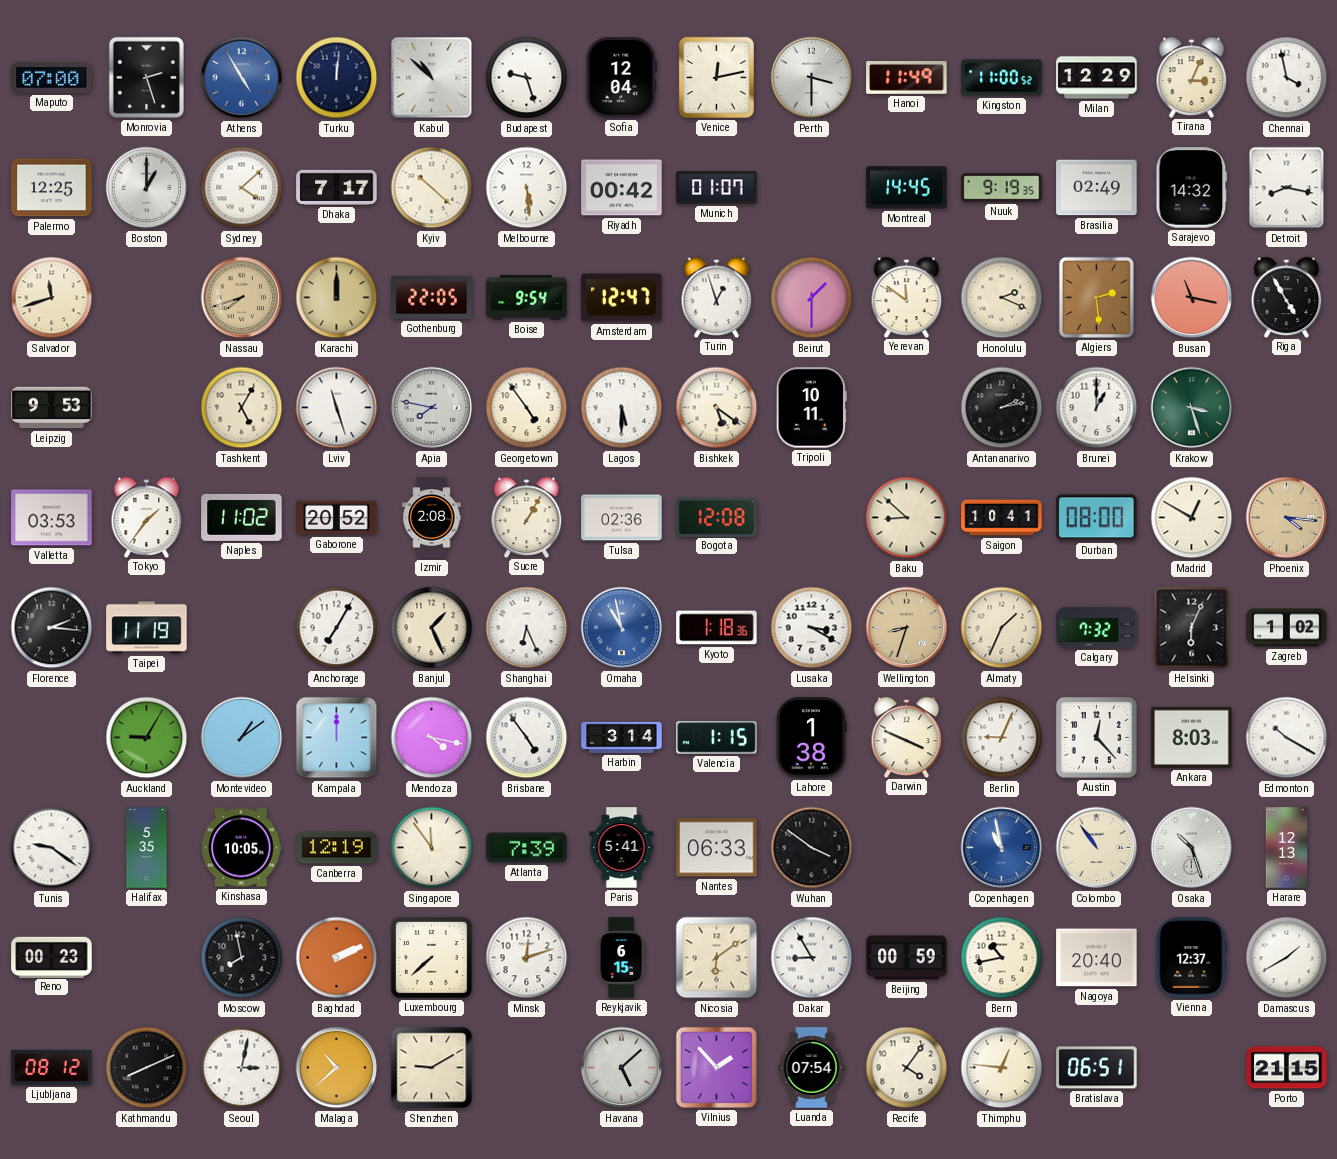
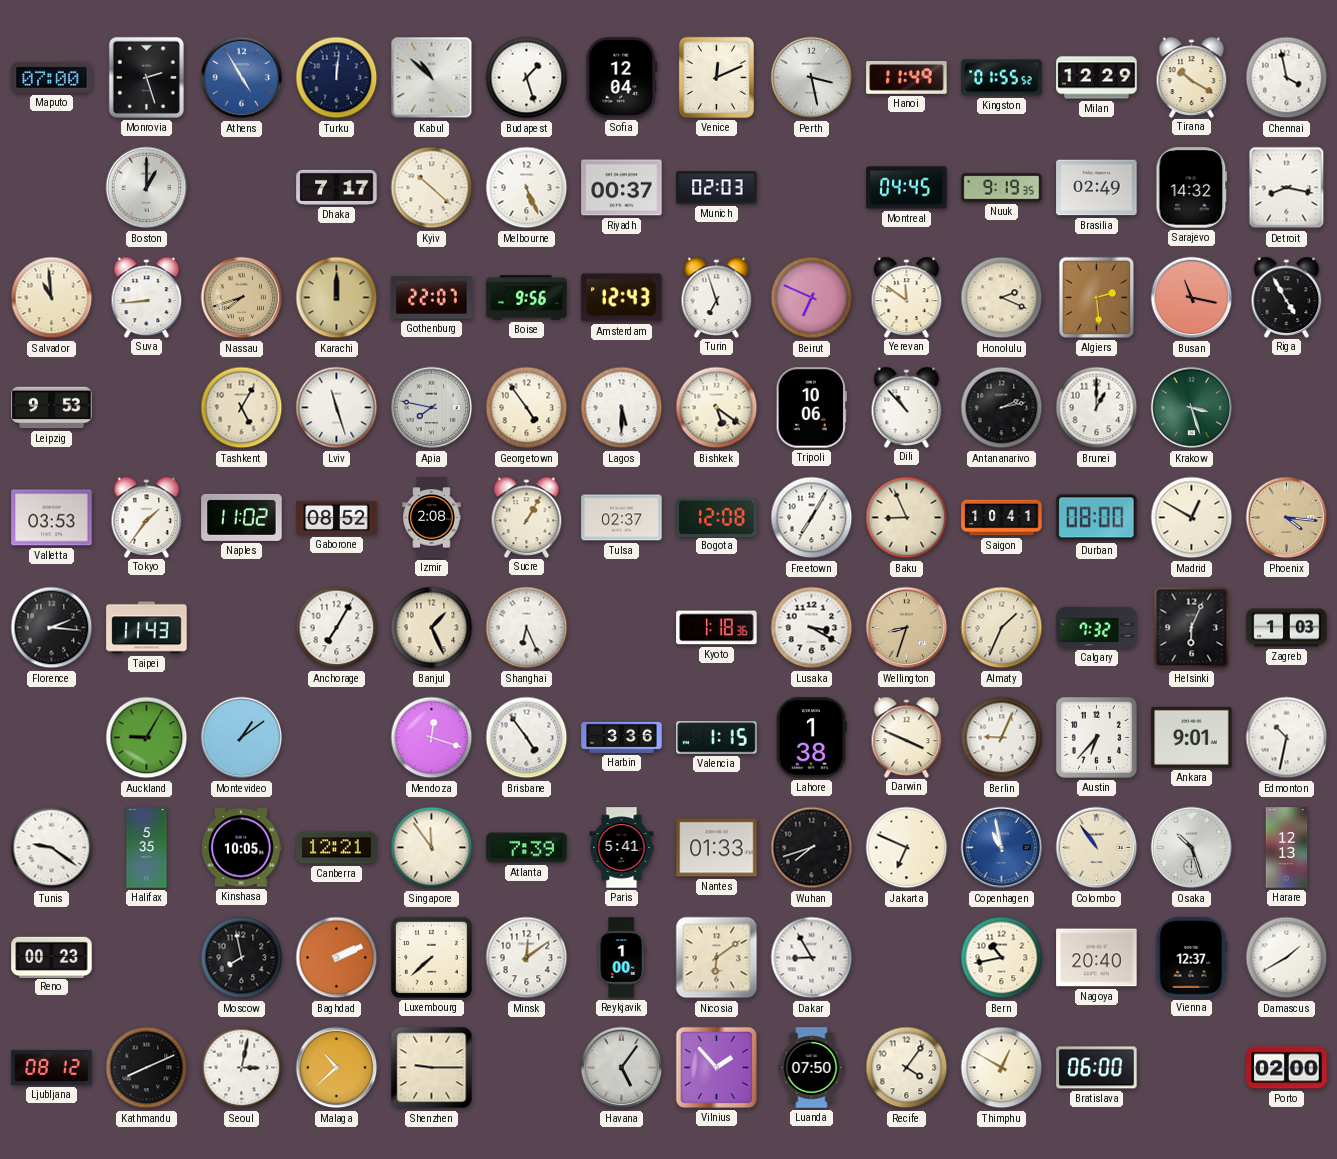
Budapest: 9:27 -> 1:27 (527, 78)
Venice: 12:13 -> 12:11 (716, 77)
Perth: 3:30 -> 3:28 (812, 78)
Kingston: 11:00 -> 01:55 (1002, 78)
Tirana: 3:04 -> 10:20 (1192, 77)
Palermo: 12:25 -> none (52, 188)
Sydney: 4:08 -> none (242, 188)
Melbourne: 5:29 -> 5:26 (527, 188)
Riyadh: 00:42 -> 00:37 (622, 188)
Munich: 01:07 -> 02:03 (717, 188)
Montreal: 14:45 -> 04:45 (907, 188)
Salvador: 11:42 -> 10:59 (52, 298)
Suva: none -> 8:44 (147, 297)
Gothenburg: 22:05 -> 22:07 (432, 298)
Boise: 9:54 -> 9:56 (527, 298)
Amsterdam: 12:47 -> 12:43 (622, 298)
Turin: 12:57 -> 6:57 (717, 297)
Beirut: 1:30 -> 6:49 (812, 298)
Tripoli: 10:11 -> 10:06 (811, 408)
Dili: none -> 10:53 (907, 407)
Gaborone: 20:52 -> 08:52 (337, 518)
Tulsa: 02:36 -> 02:37 (622, 518)
Freetown: none -> 7:05 (812, 518)
Baku: 8:52 -> 8:56 (907, 518)
Taipei: 11:19 -> 11:43 (147, 628)
Omaha: 10:58 -> none (622, 628)
Zagreb: 1:02 -> 1:03 (1287, 628)
Kampala: 12:00 -> none (337, 738)
Mendoza: 4:17 -> 12:18 (432, 738)
Harbin: 3:14 -> 3:36 (622, 737)
Austin: 12:23 -> 6:37 (1096, 737)
Ankara: 8:03 -> 9:01 (1192, 737)
Edmonton: 10:20 -> 10:32 (1287, 738)
Canberra: 12:19 -> 12:21 (337, 848)
Nantes: 06:33 -> 01:33 (717, 848)
Wuhan: 3:51 -> 7:42 (812, 848)
Jakarta: none -> 6:49 (907, 848)
Minsk: 12:12 -> 12:09 (527, 958)
Reykjavik: 6:15 -> 1:00 (621, 958)
Beijing: 00:59 -> none (907, 958)
Shenzhen: 9:10 -> 9:15 (432, 1068)
Havana: 5:08 -> 5:06 (622, 1068)
Luanda: 07:54 -> 07:50 (812, 1068)
Thimphu: 12:46 -> 12:50 (1002, 1068)
Bratislava: 06:51 -> 06:00 (1097, 1068)
Porto: 21:15 -> 02:00 (1287, 1068)
